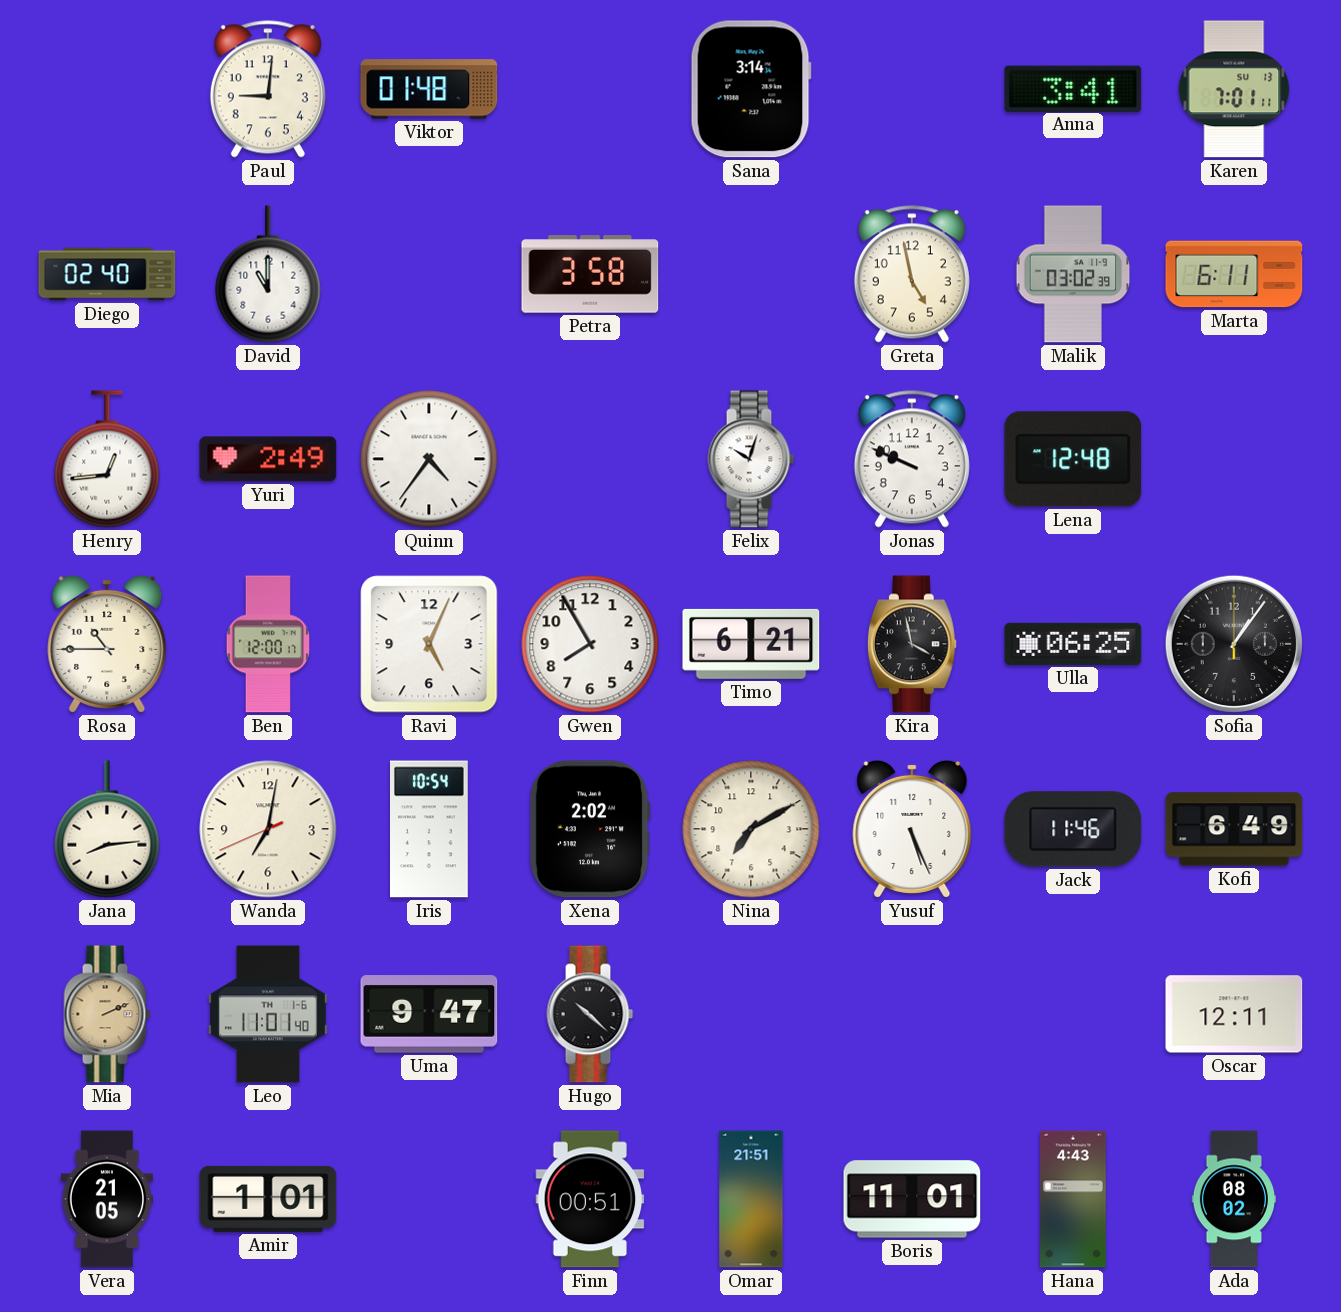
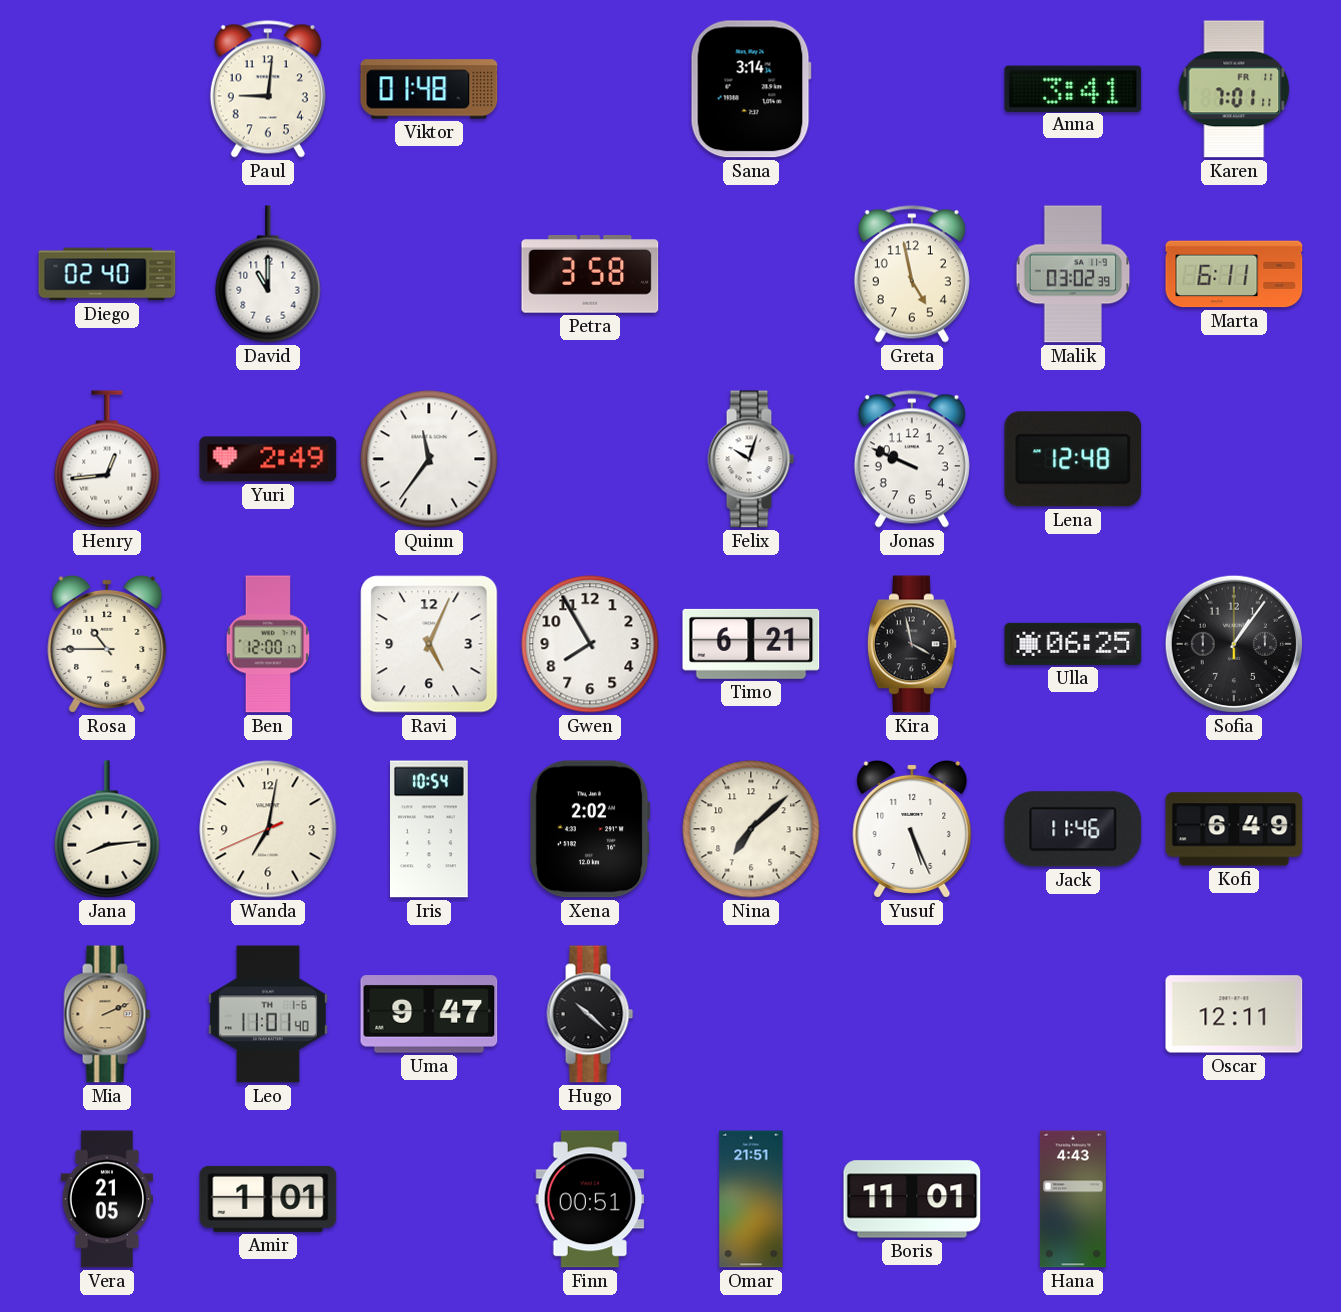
Karen date: SU 13 -> FR 11 (1234, 89)
Quinn: 4:36 -> 11:36 (429, 459)
Nina: 7:10 -> 7:08 (751, 829)
Ada: 08:02 -> none (1233, 1199)
